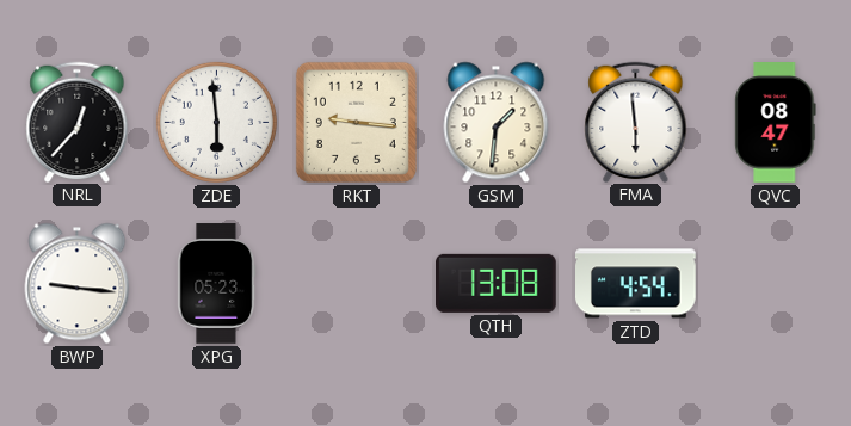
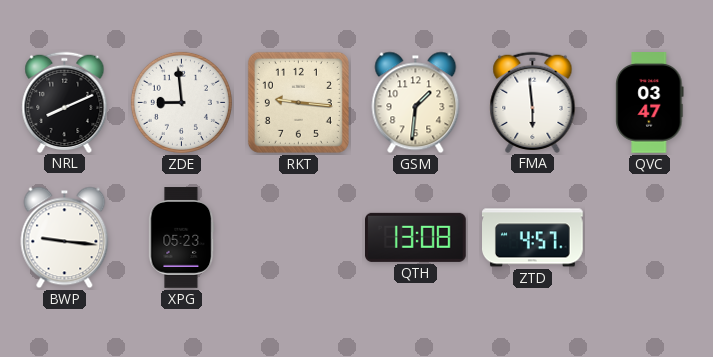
NRL: 12:37 -> 8:11 (65, 102)
ZDE: 5:59 -> 8:59 (181, 102)
QVC: 08:47 -> 03:47 (650, 103)
ZTD: 4:54 -> 4:57 (533, 238)
